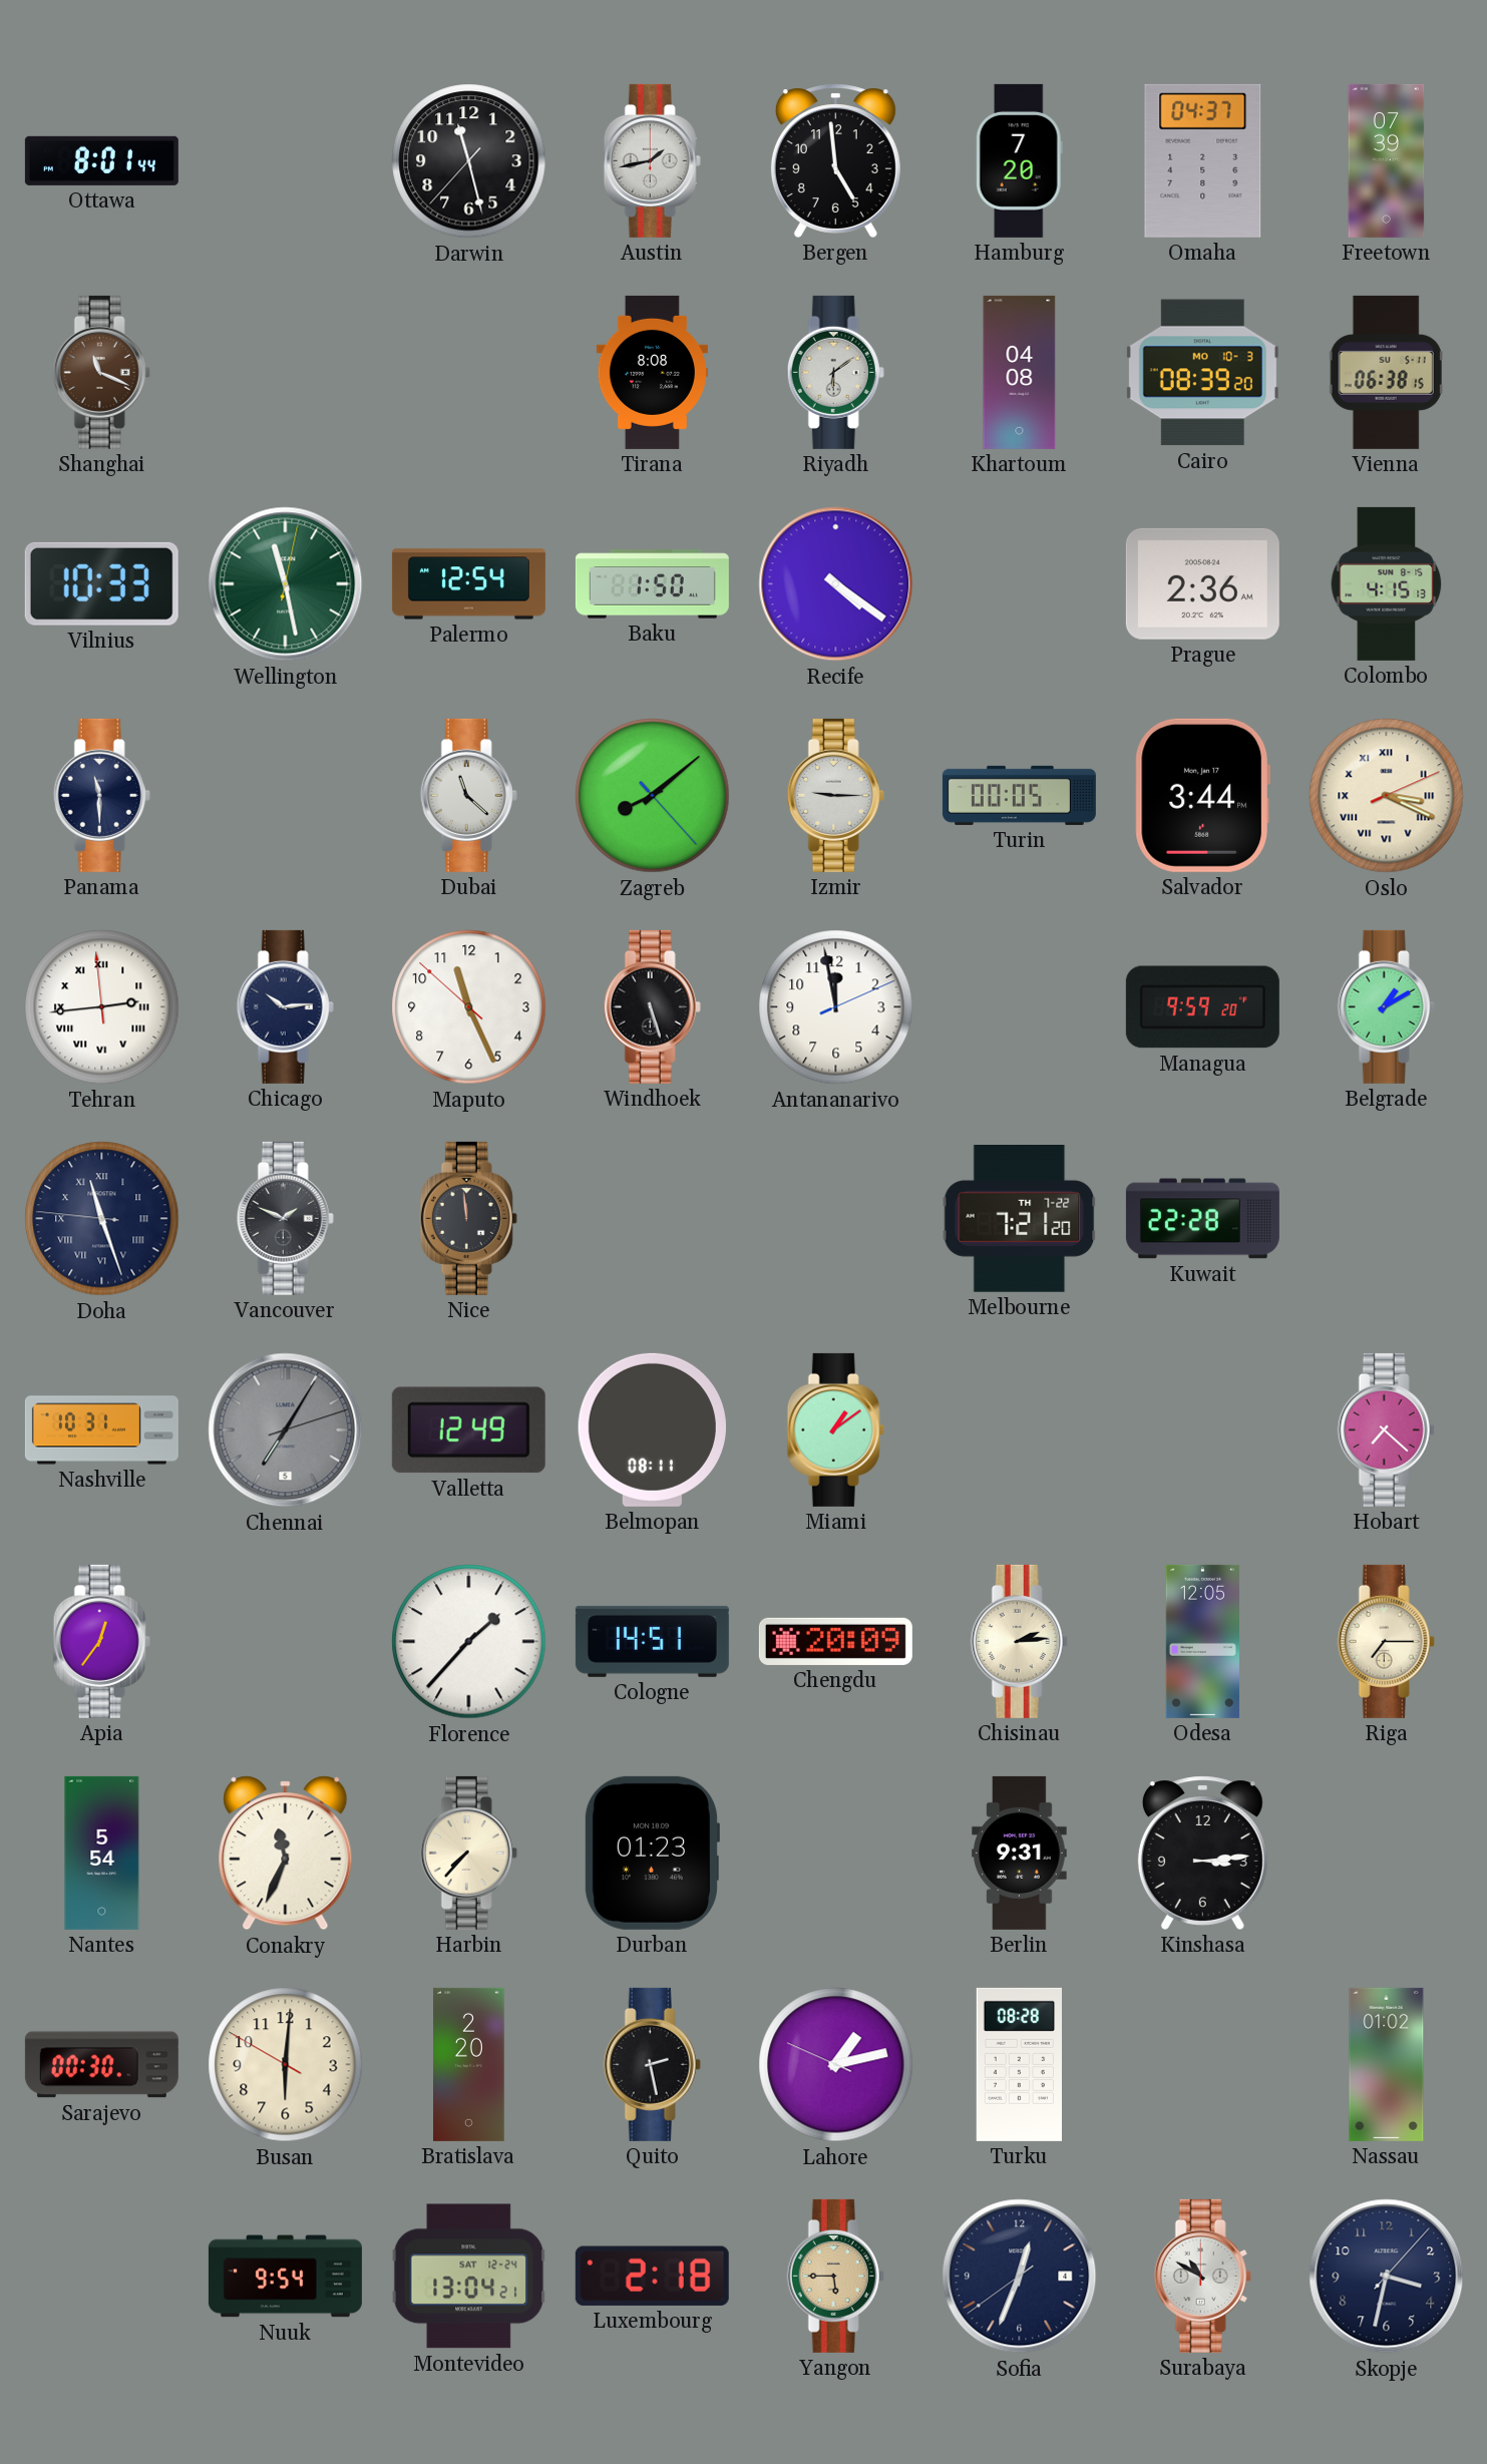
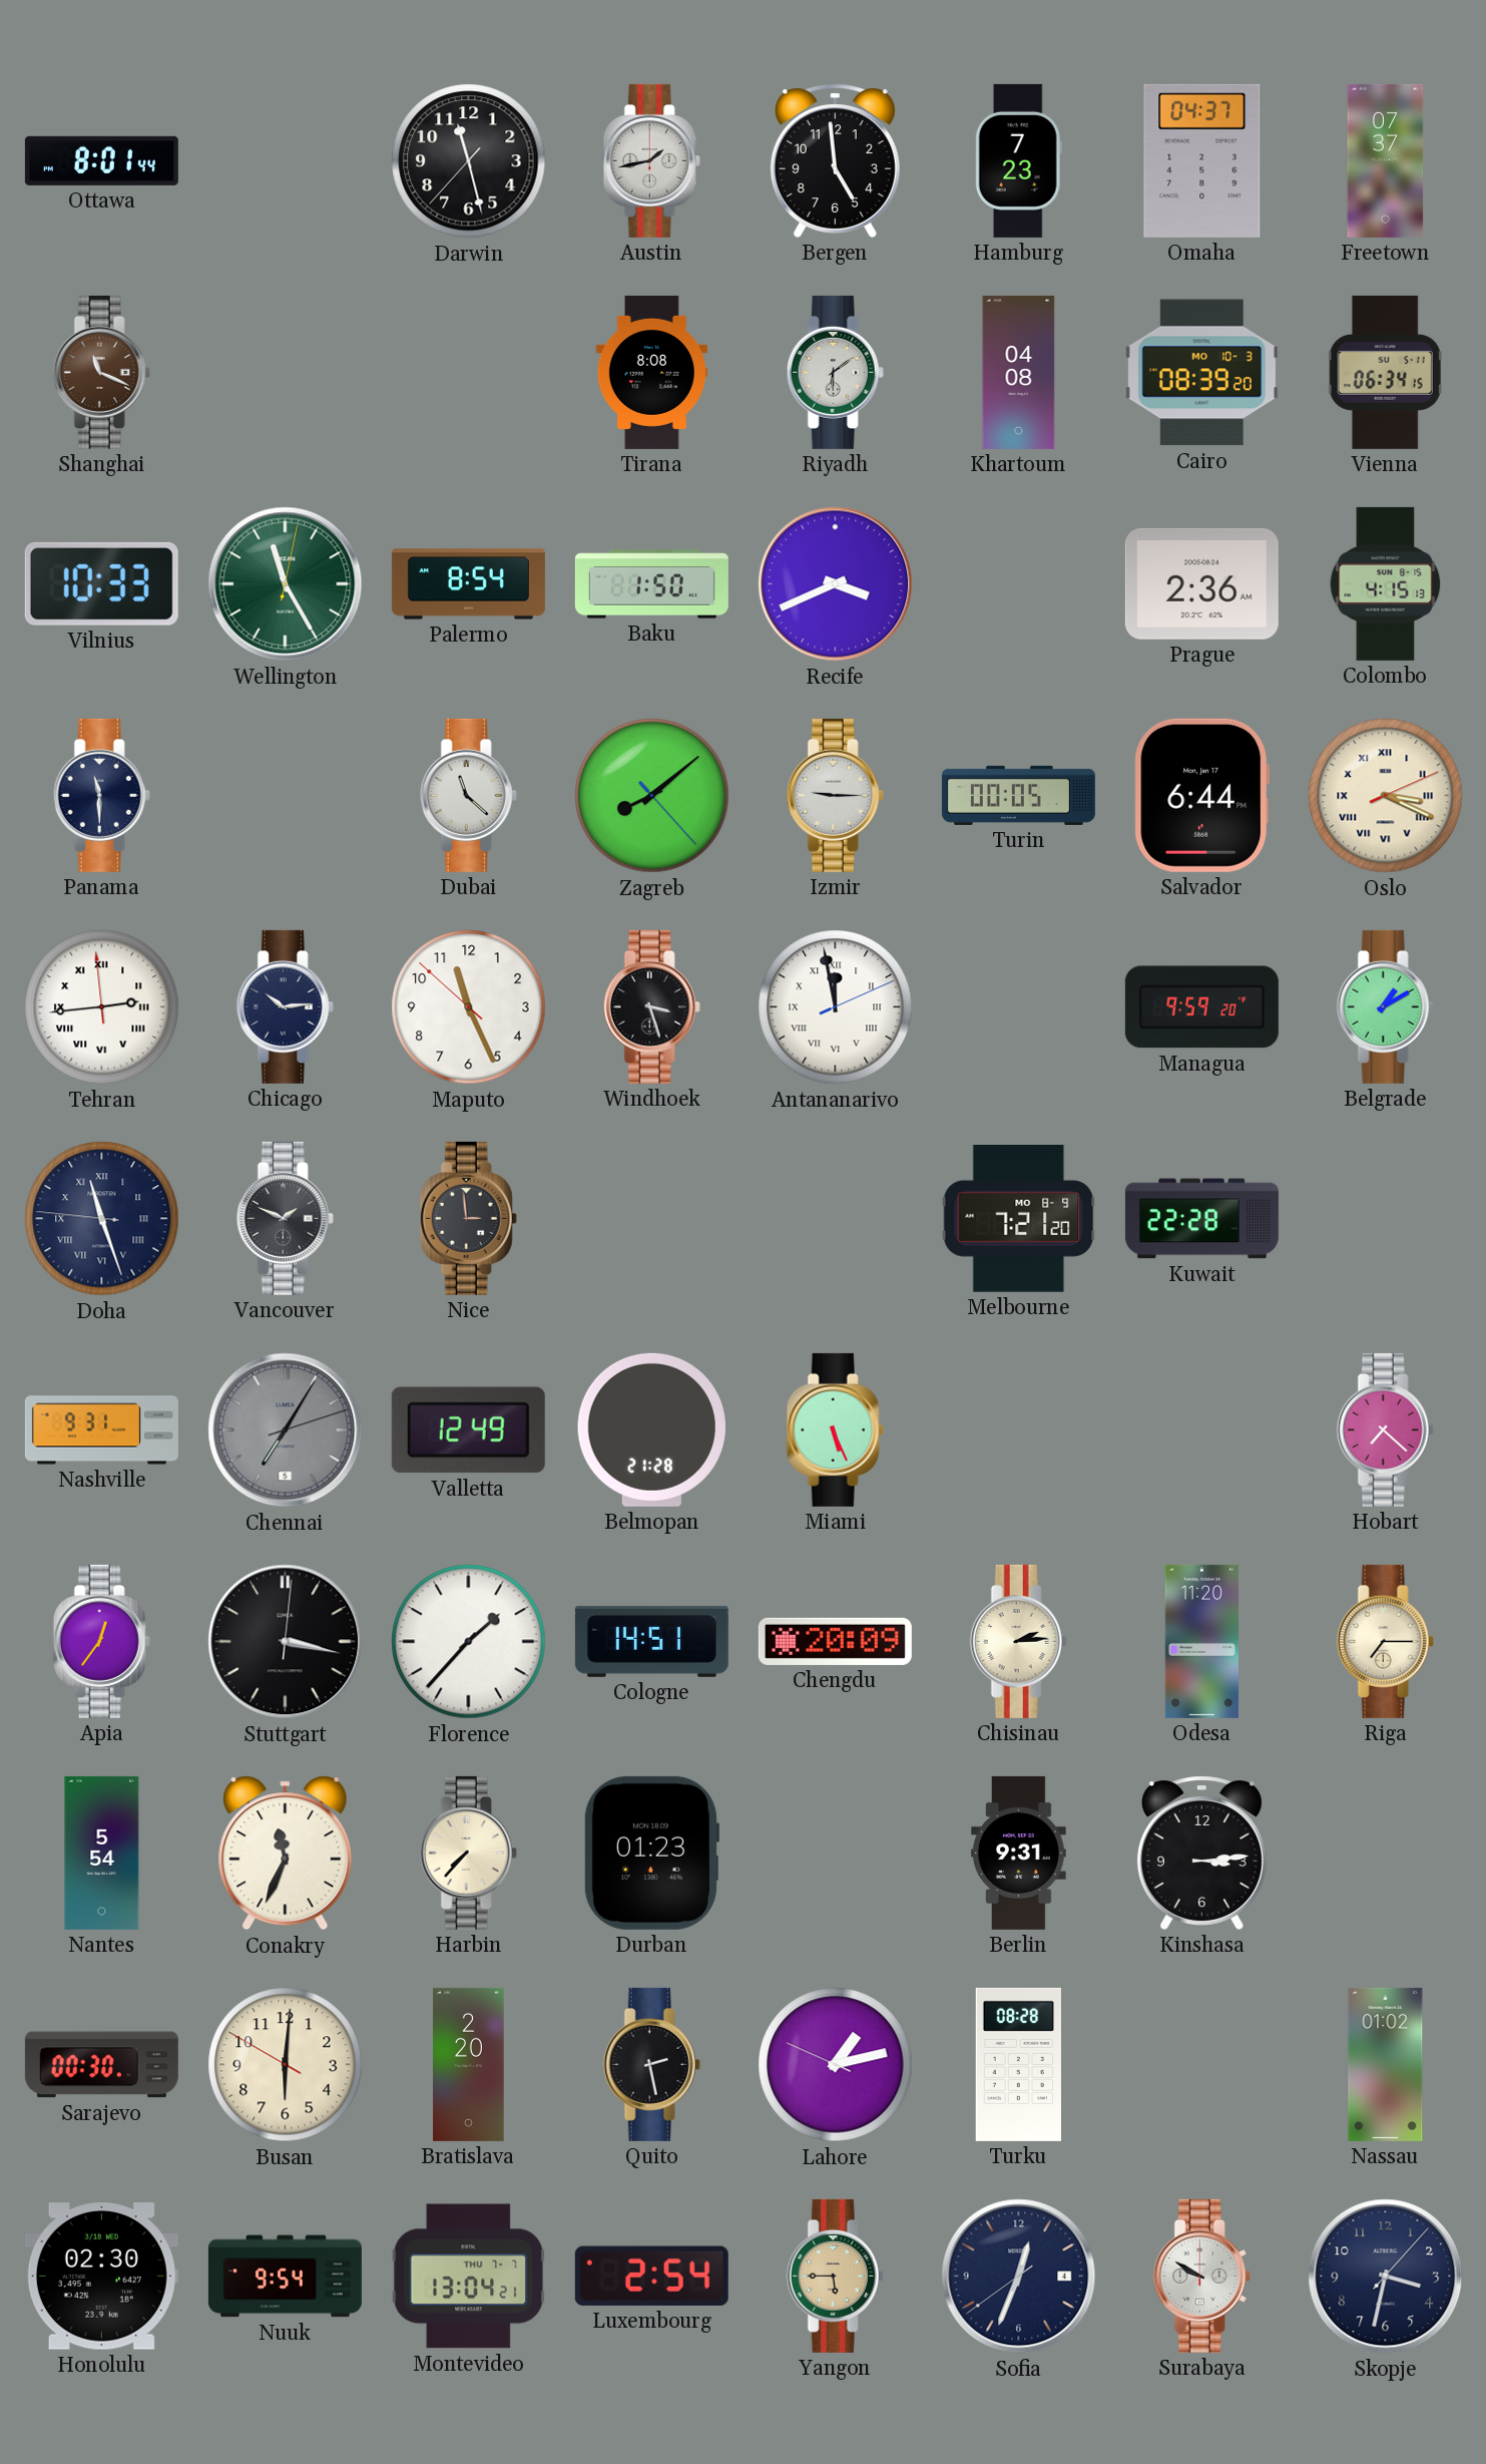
Hamburg: 7:20 -> 7:23 (1018, 160)
Freetown: 07:39 -> 07:37 (1386, 160)
Vienna: 06:38 -> 06:34 (1385, 372)
Wellington: 11:28 -> 11:25 (286, 584)
Palermo: 12:54 -> 8:54 (468, 584)
Recife: 4:21 -> 3:41 (836, 584)
Salvador: 3:44 -> 6:44 (1201, 795)
Windhoek: 5:27 -> 3:27 (651, 1006)
Antananarivo numerals: Arabic -> Roman (836, 1007)
Nice: 11:59 -> 2:59 (468, 1218)
Melbourne date: TH 7-22 -> MO 8-9 (1019, 1219)
Nashville: 10:31 -> 9:31 (101, 1430)
Belmopan: 08:11 -> 21:28 (651, 1429)
Miami: 1:09 -> 5:26 (835, 1429)
Stuttgart: none -> 3:17 (286, 1642)
Odesa: 12:05 -> 11:20 (1201, 1641)
Honolulu: none -> 02:30 (101, 2277)
Montevideo date: SAT 12-24 -> THU 7-7 (469, 2277)
Luxembourg: 2:18 -> 2:54 (651, 2276)
Surabaya: 10:50 -> 9:50 (1201, 2276)
